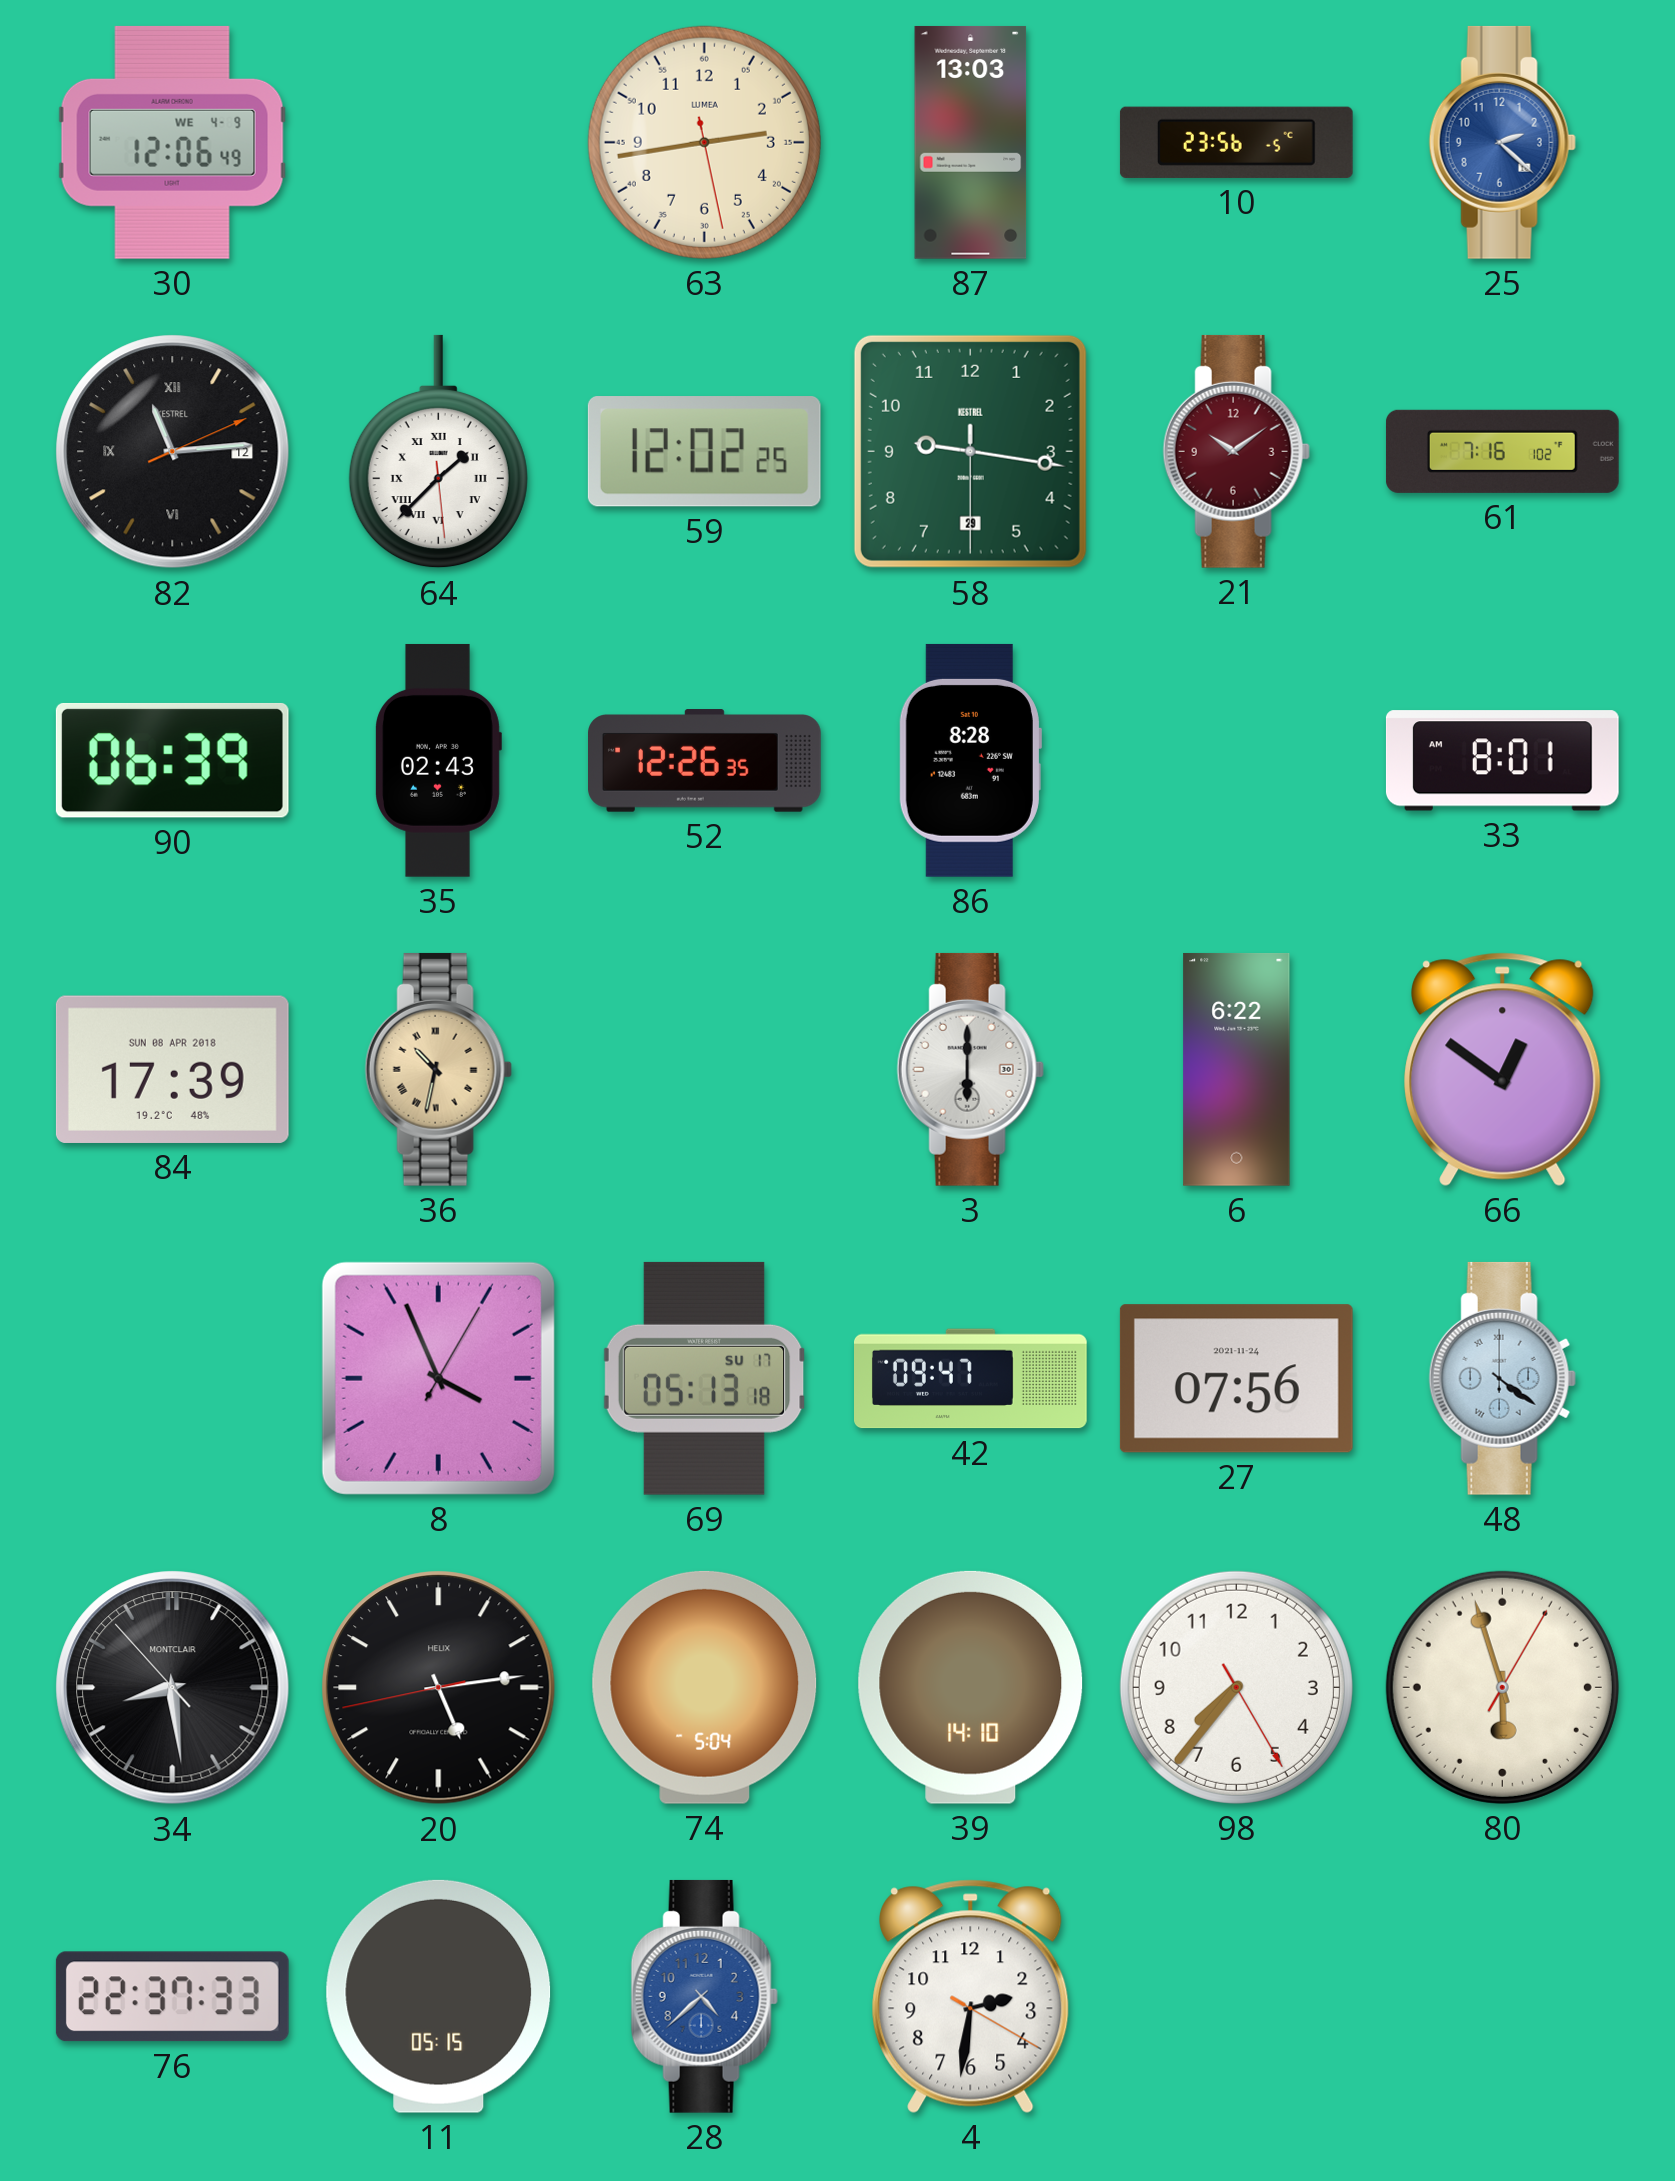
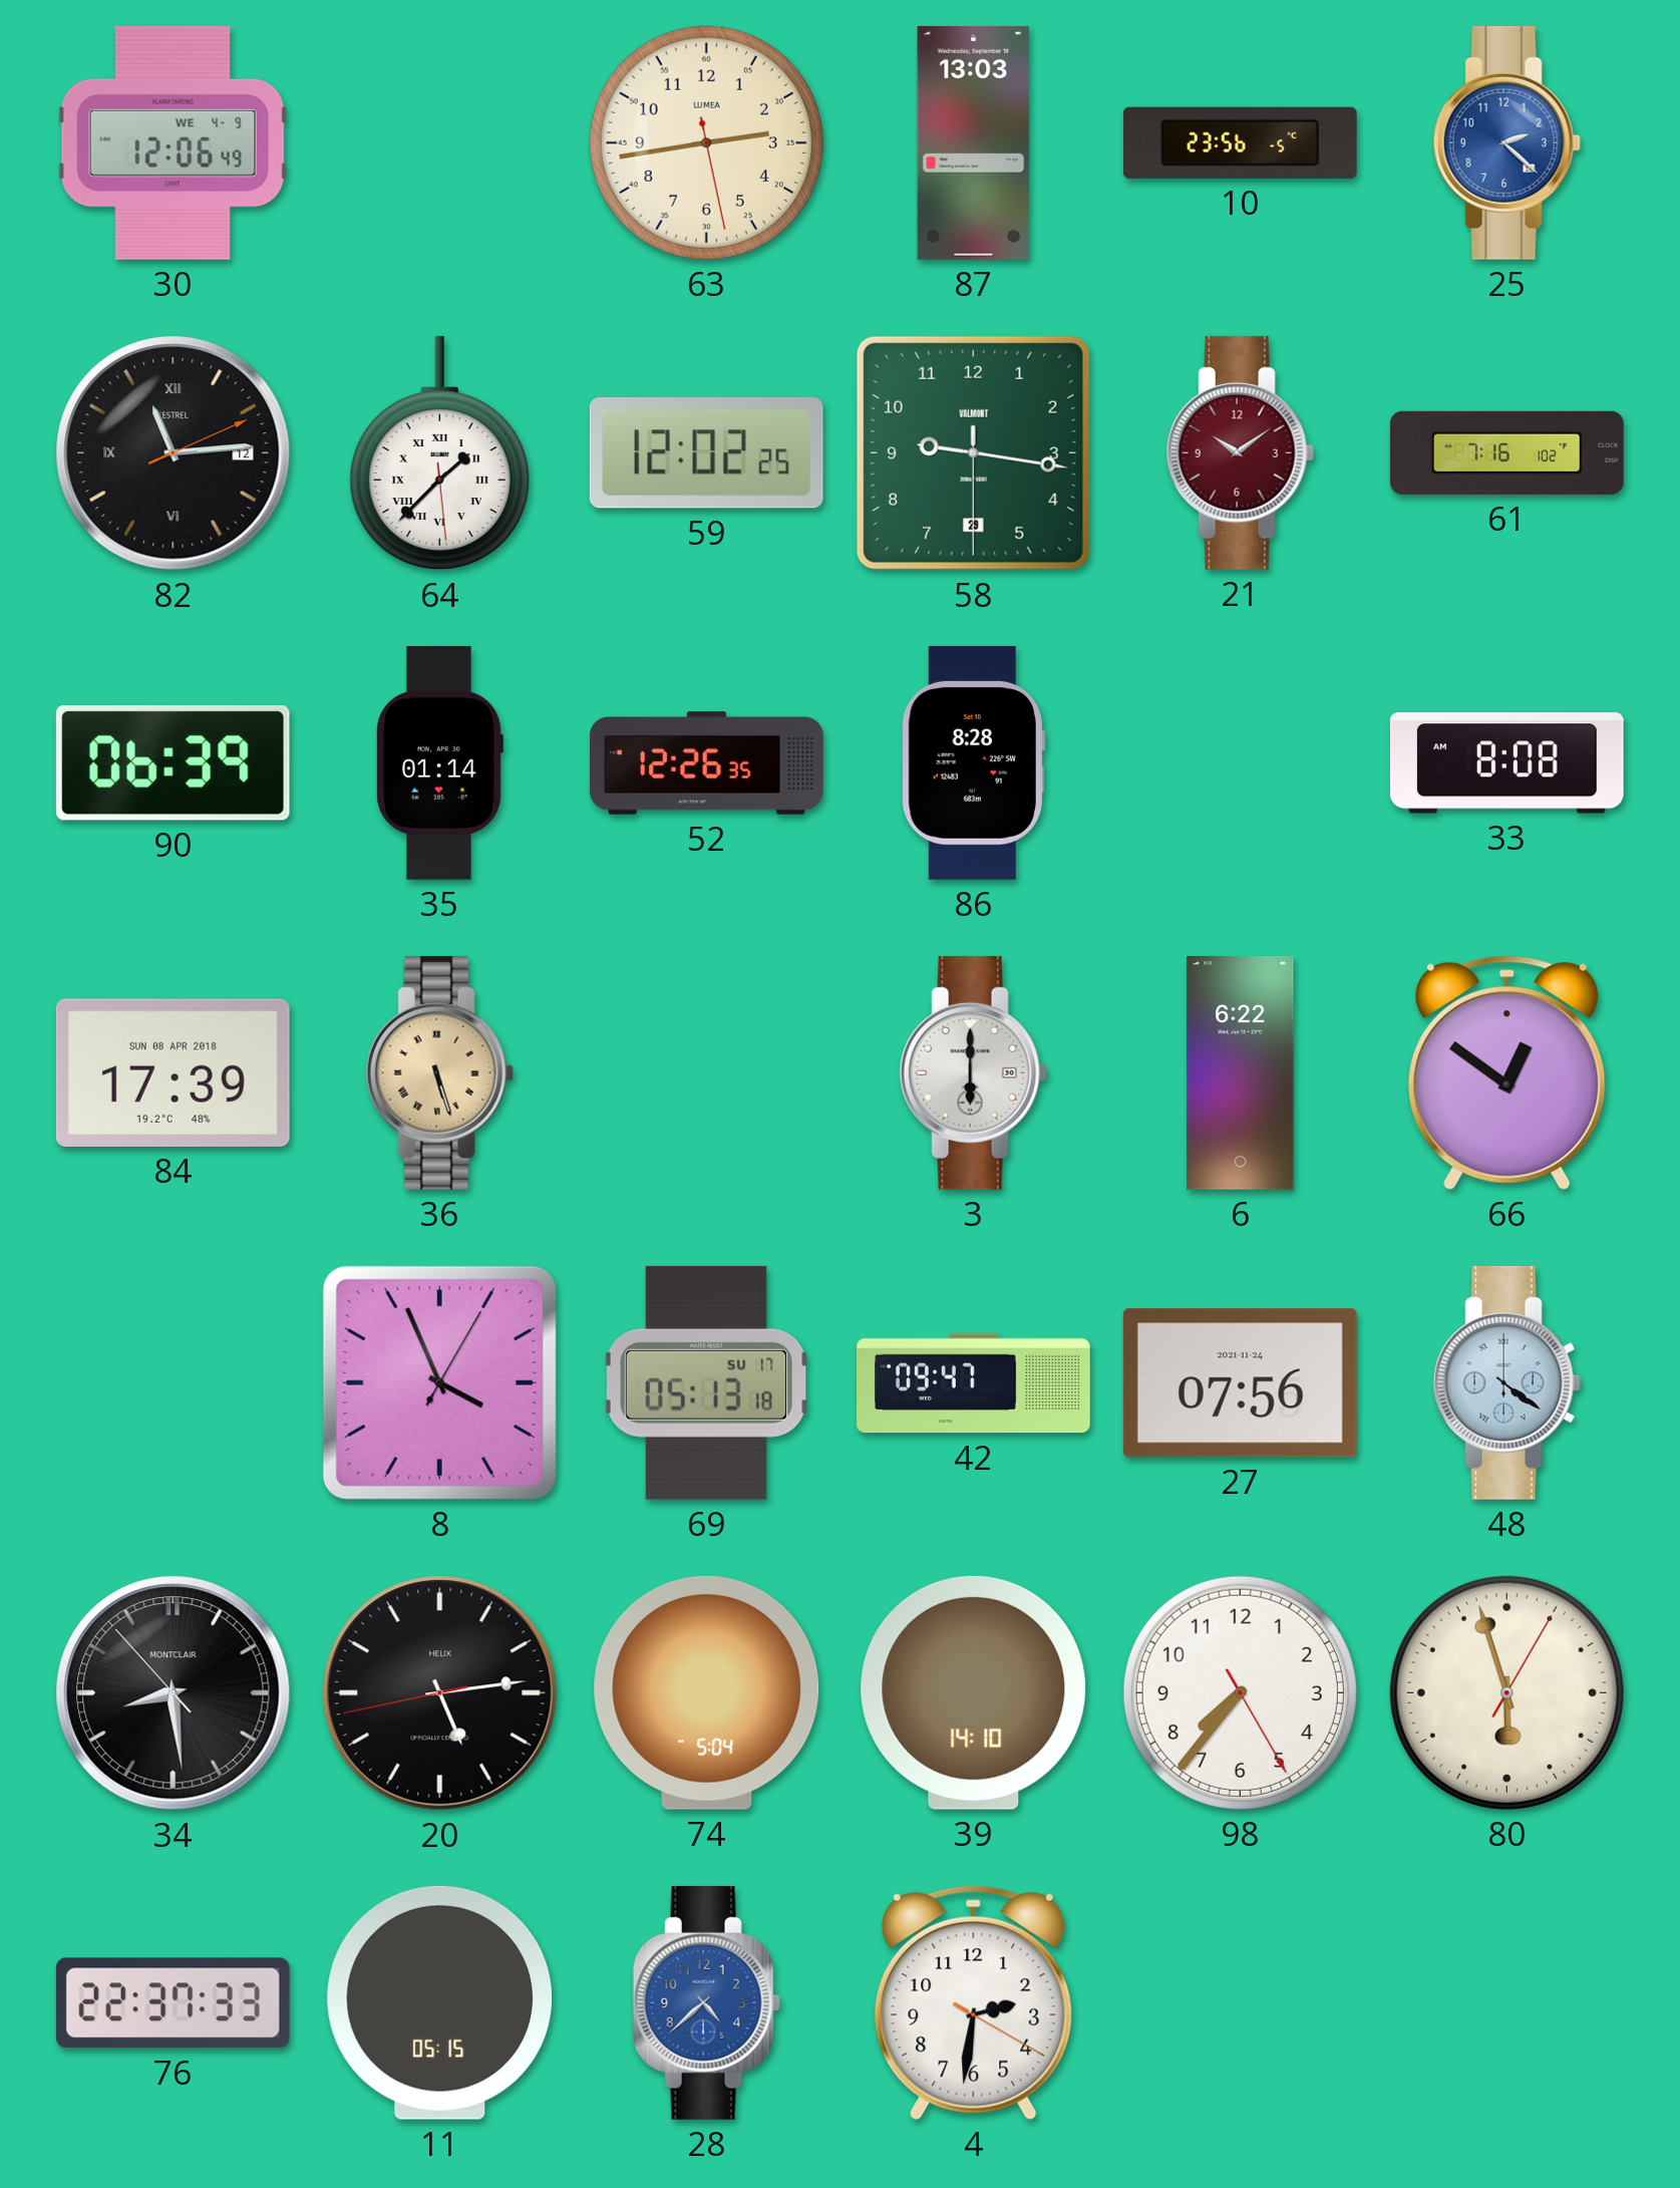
58 brand: KESTREL -> VALMONT (973, 452)
35: 02:43 -> 01:14 (440, 762)
33: 8:01 -> 8:08 (1506, 763)
36: 10:32 -> 5:27 (439, 1072)
